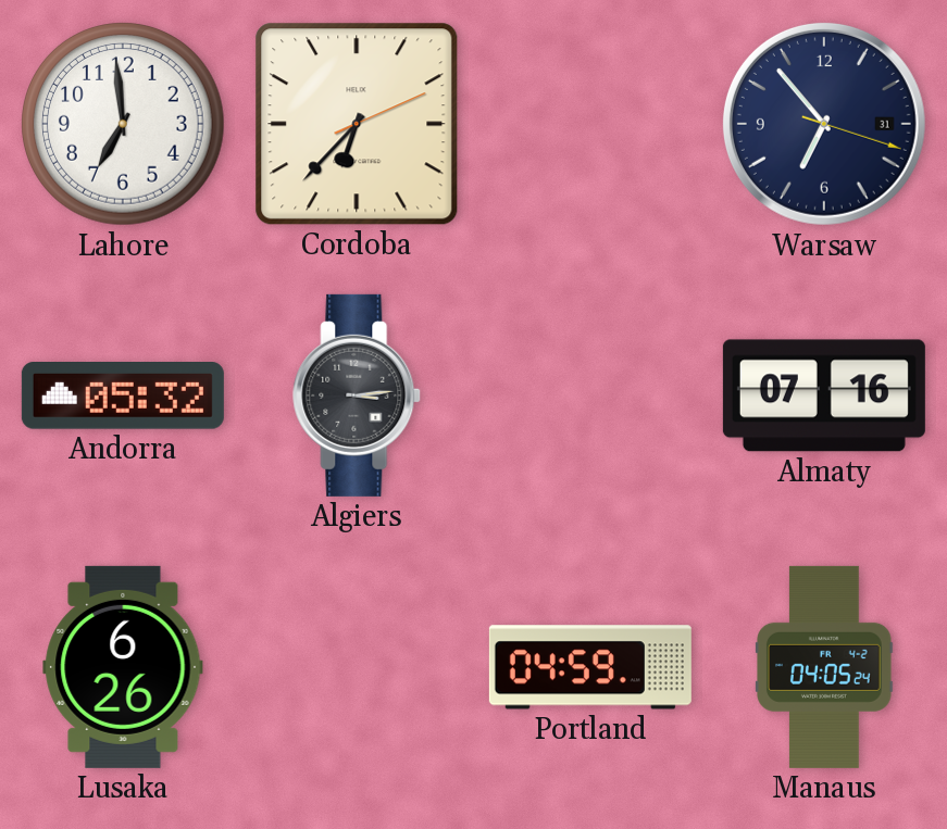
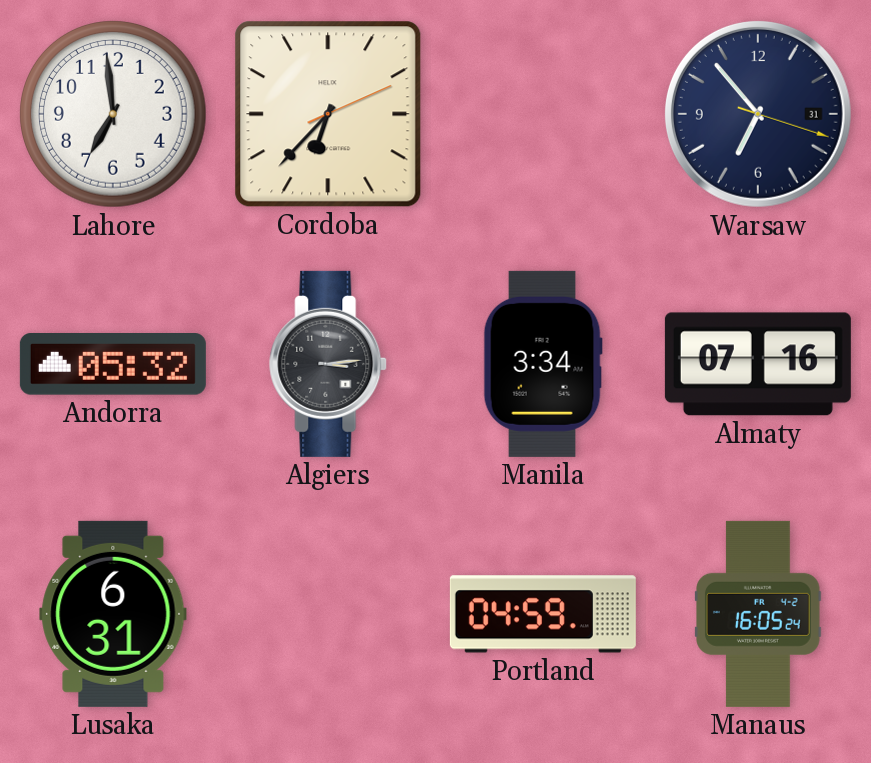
Manila: none -> 3:34 (543, 364)
Lusaka: 6:26 -> 6:31 (113, 614)
Manaus: 04:05 -> 16:05 (759, 614)
